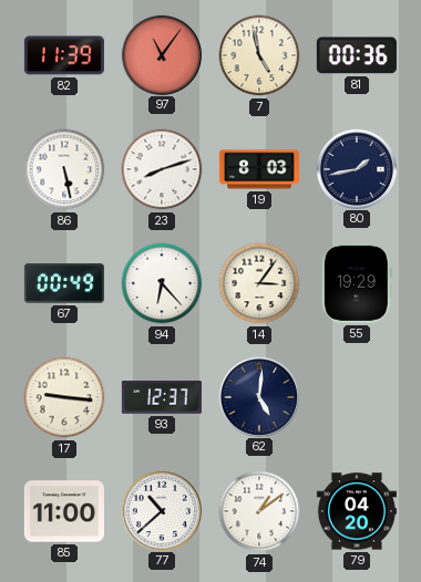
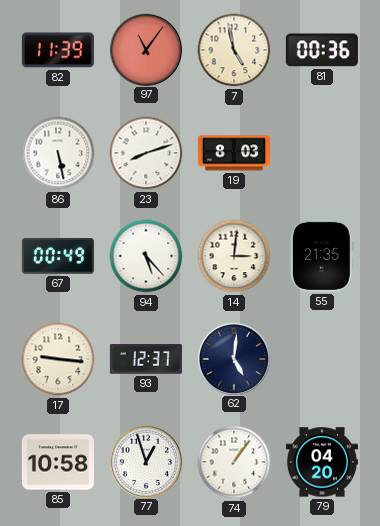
80: 1:43 -> none (356, 168)
94: 6:23 -> 5:23 (146, 256)
14: 3:06 -> 3:01 (234, 256)
55: 19:29 -> 21:35 (322, 256)
85: 11:00 -> 10:58 (58, 462)
77: 10:38 -> 12:57 (145, 461)
74: 1:09 -> 1:06 (234, 462)
